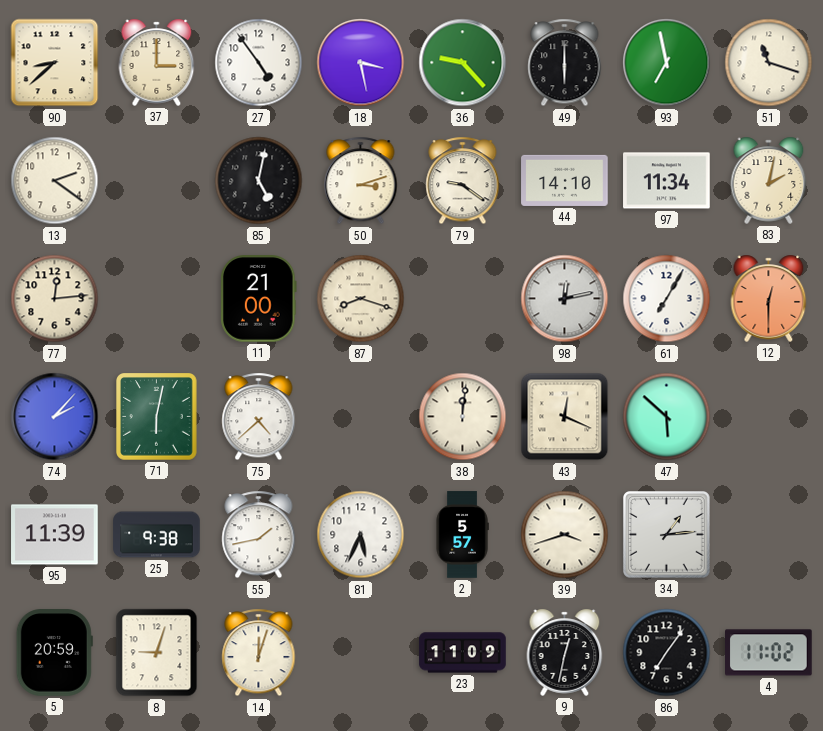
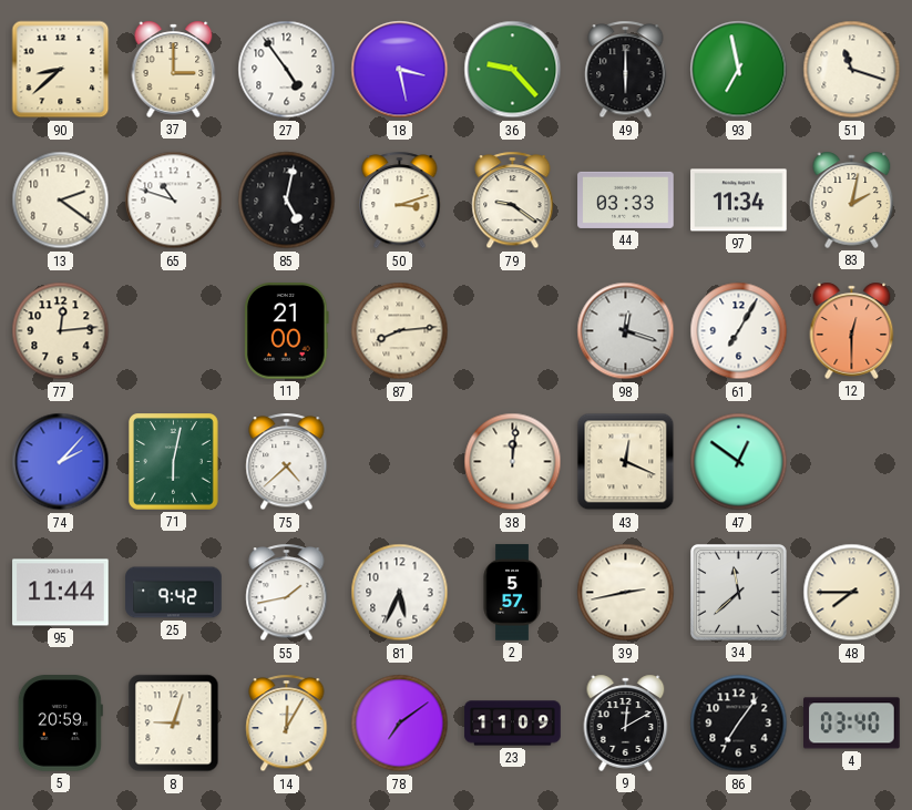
65: none -> 10:48 (174, 201)
44: 14:10 -> 03:33 (626, 199)
87: 8:18 -> 8:14 (400, 331)
98: 12:13 -> 12:18 (626, 331)
47: 5:52 -> 12:51 (739, 462)
95: 11:39 -> 11:44 (61, 593)
25: 9:38 -> 9:42 (174, 593)
39: 3:42 -> 2:43 (626, 593)
34: 1:14 -> 11:38 (739, 593)
48: none -> 7:45 (852, 593)
14: 12:03 -> 12:05 (287, 724)
78: none -> 7:09 (400, 724)
9: 12:32 -> 12:10 (626, 722)
4: 11:02 -> 03:40 (852, 724)
